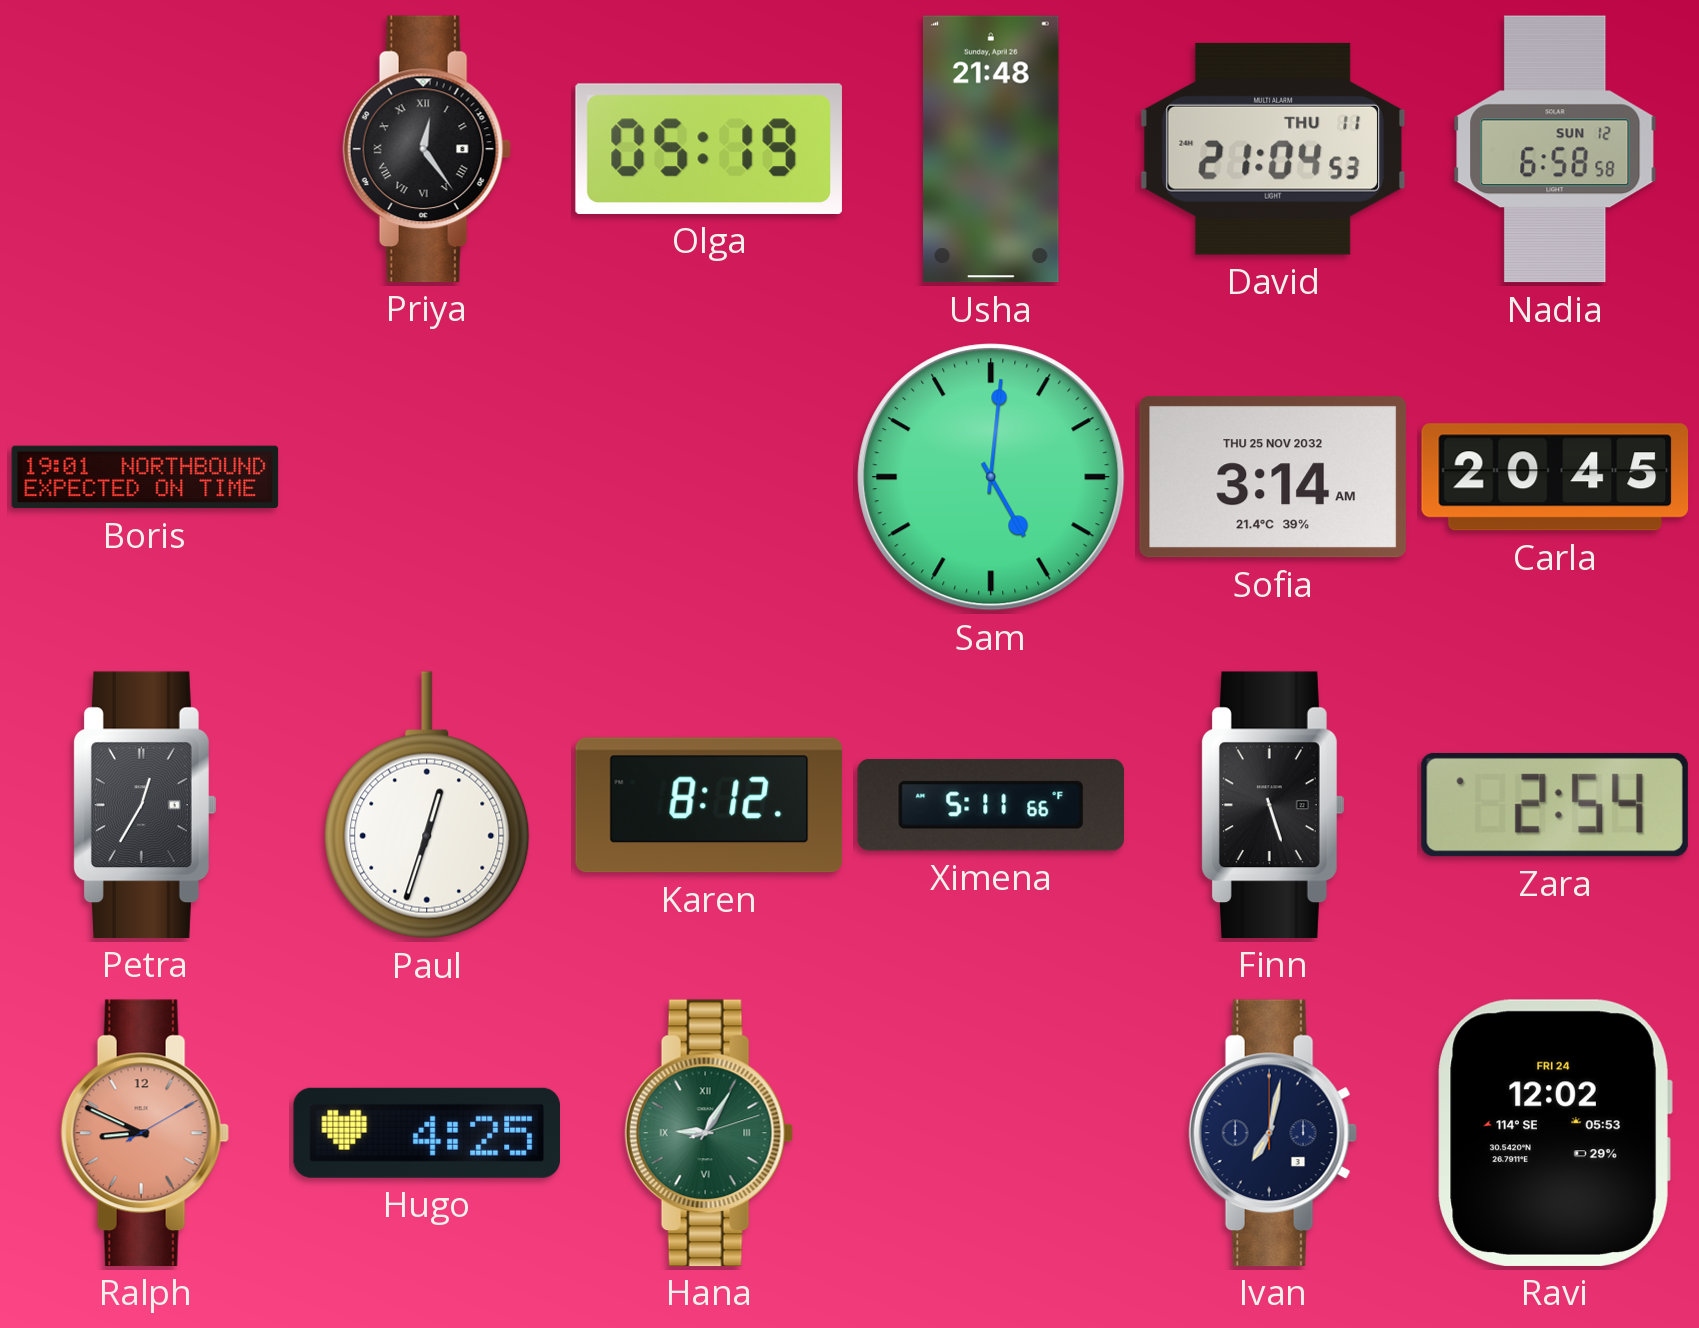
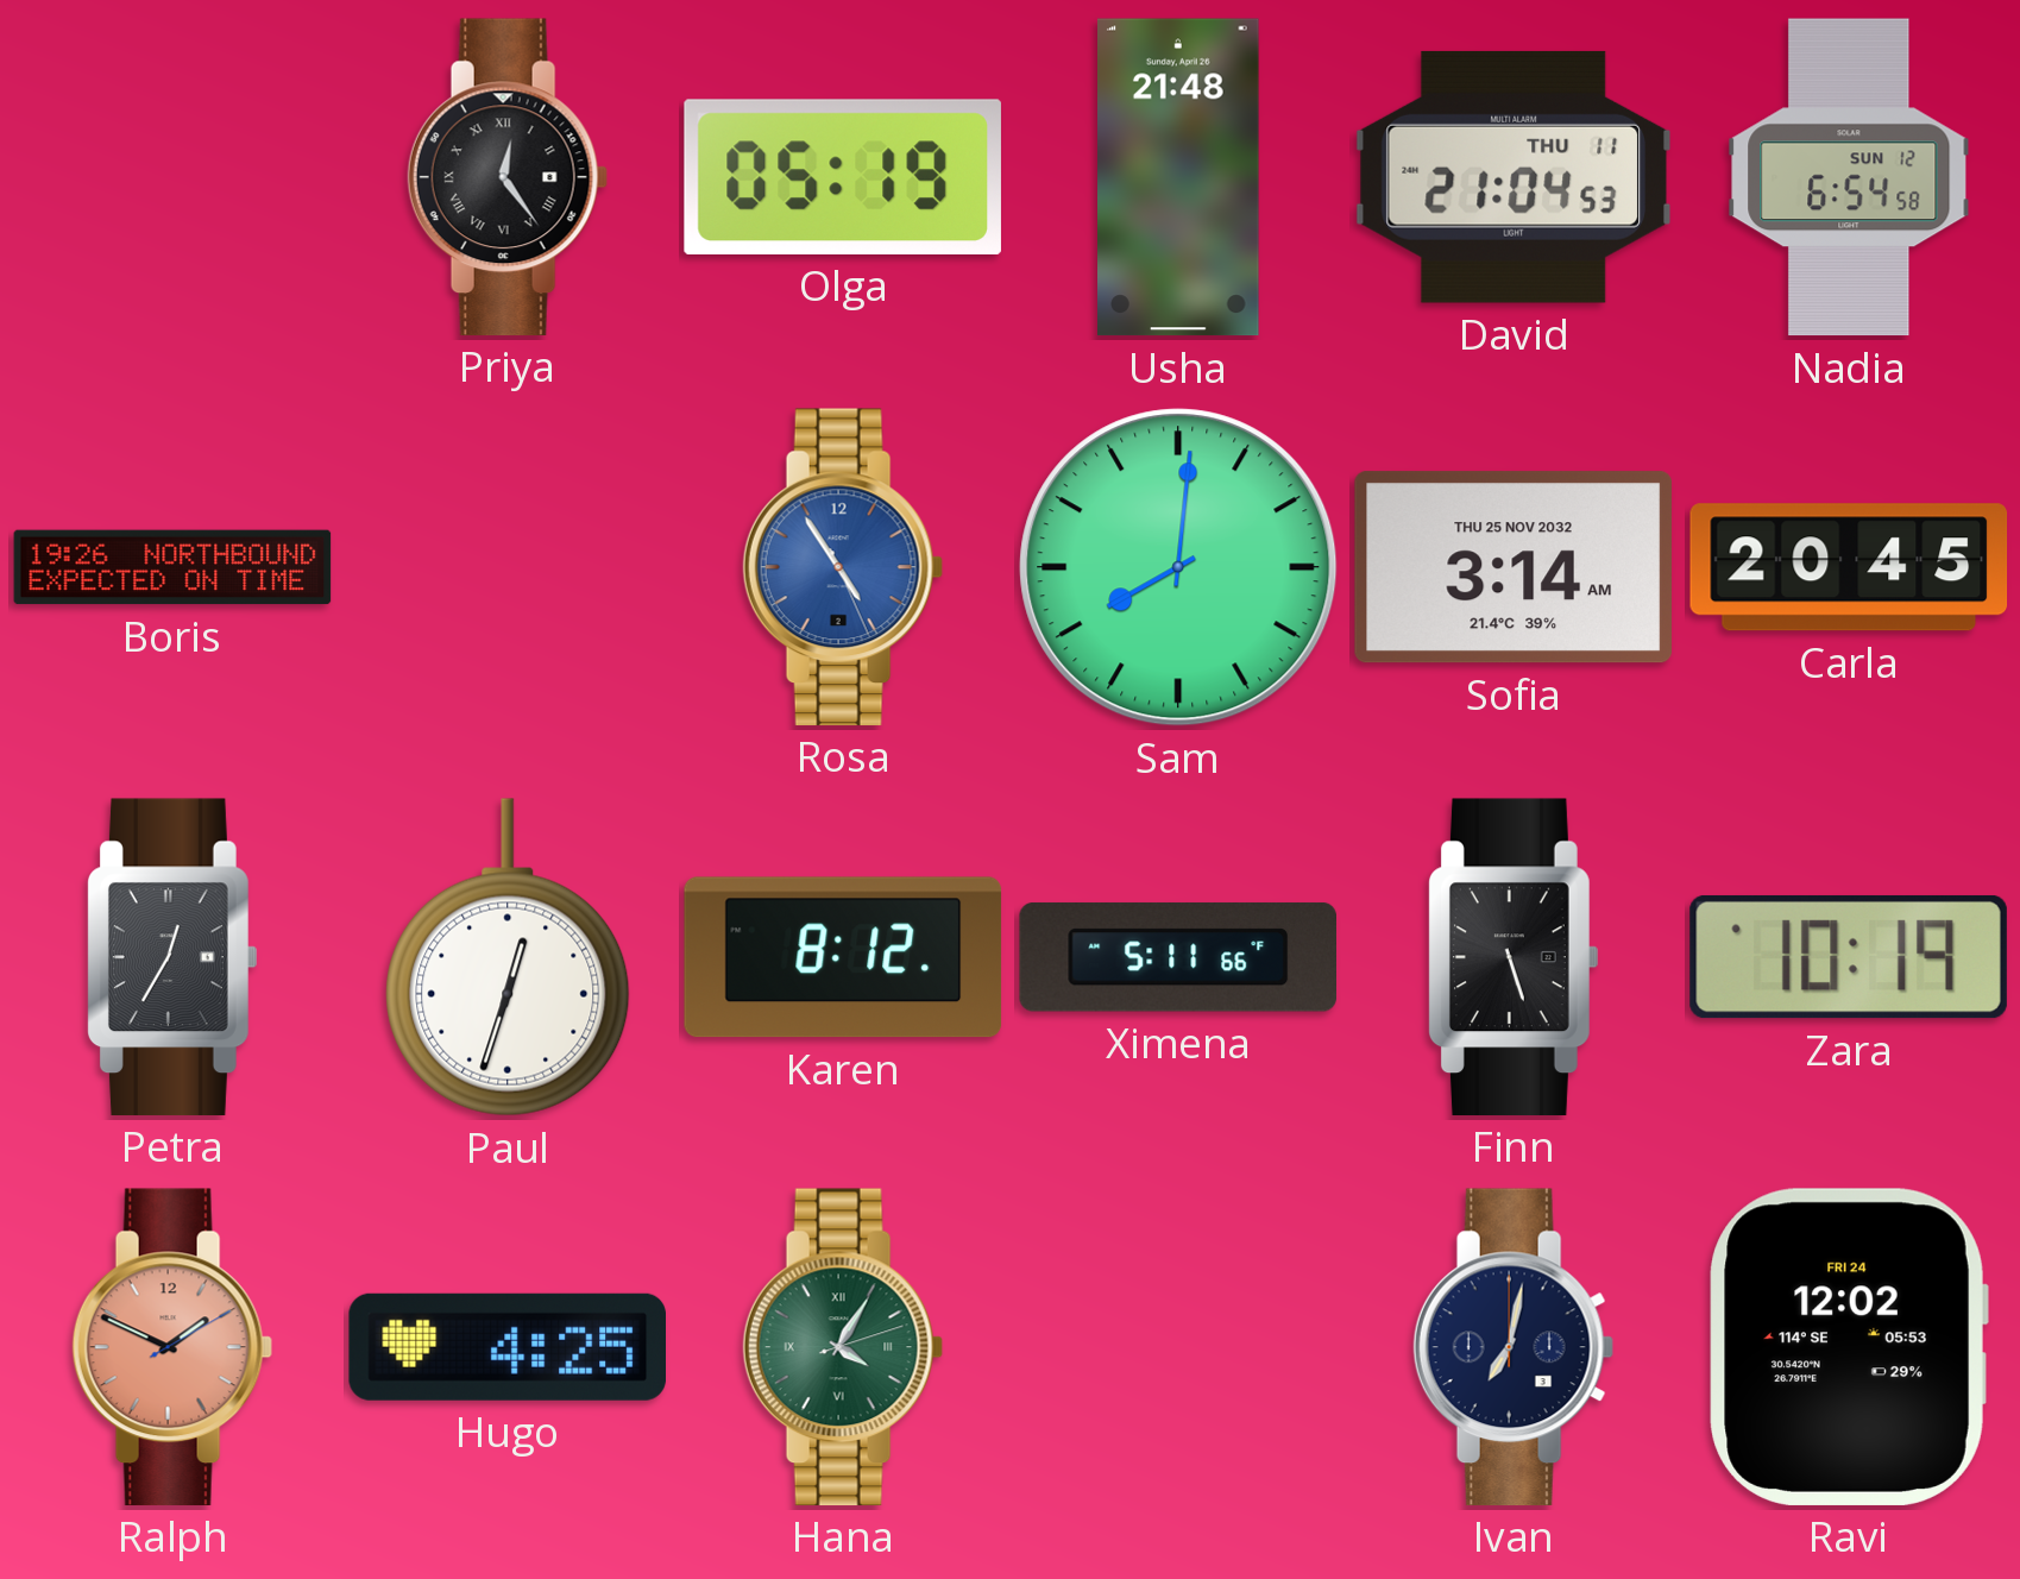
Nadia: 6:58 -> 6:54 (1849, 177)
Boris: 19:01 -> 19:26 (172, 567)
Rosa: none -> 4:54 (843, 567)
Sam: 5:01 -> 8:01 (1178, 567)
Zara: 2:54 -> 10:19 (1849, 957)
Ralph: 8:49 -> 1:49 (172, 1347)
Hana: 9:05 -> 4:05 (843, 1347)
